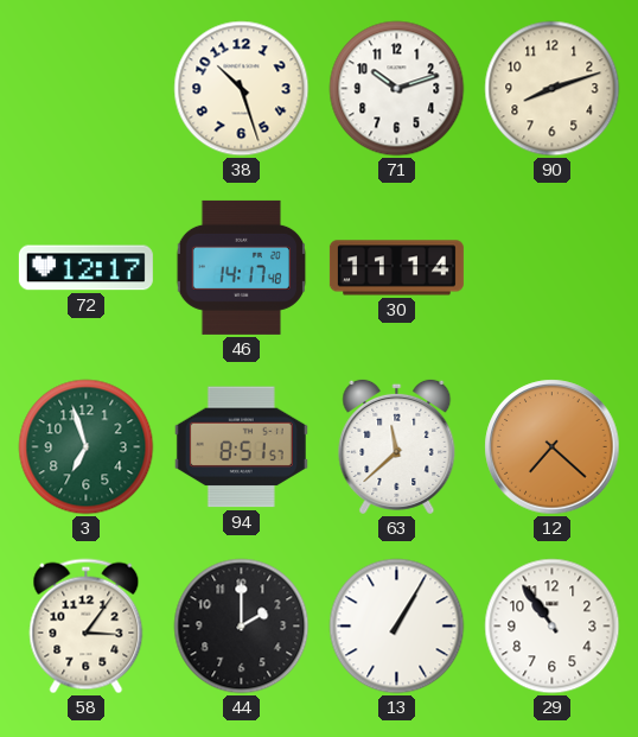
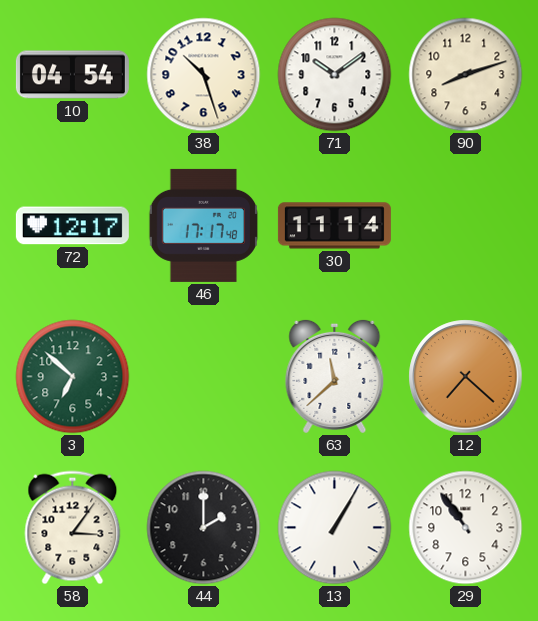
10: none -> 04:54 (72, 75)
71: 10:12 -> 10:09 (335, 75)
46: 14:17 -> 17:17 (204, 225)
3: 6:57 -> 6:52 (73, 377)
94: 8:51 -> none (241, 447)
